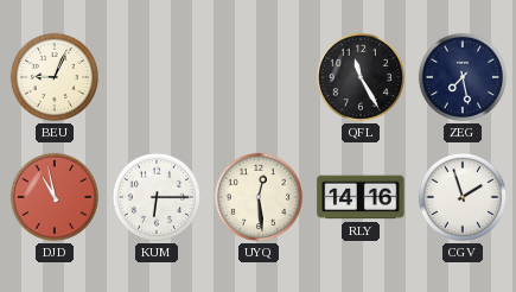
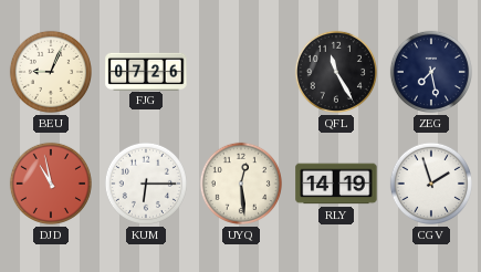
FJG: none -> 07:26 (146, 71)
RLY: 14:16 -> 14:19 (336, 184)
